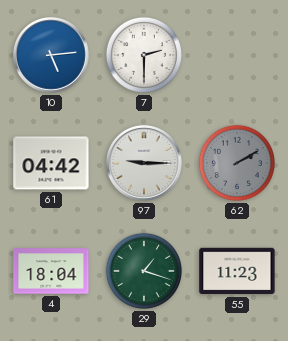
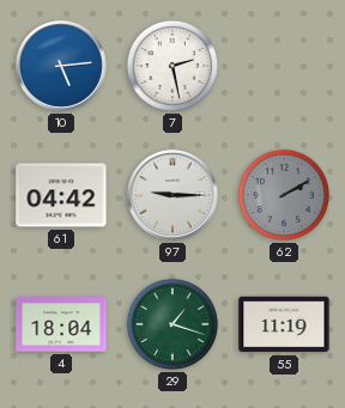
7: 2:30 -> 2:28 (172, 66)
55: 11:23 -> 11:19 (284, 324)
